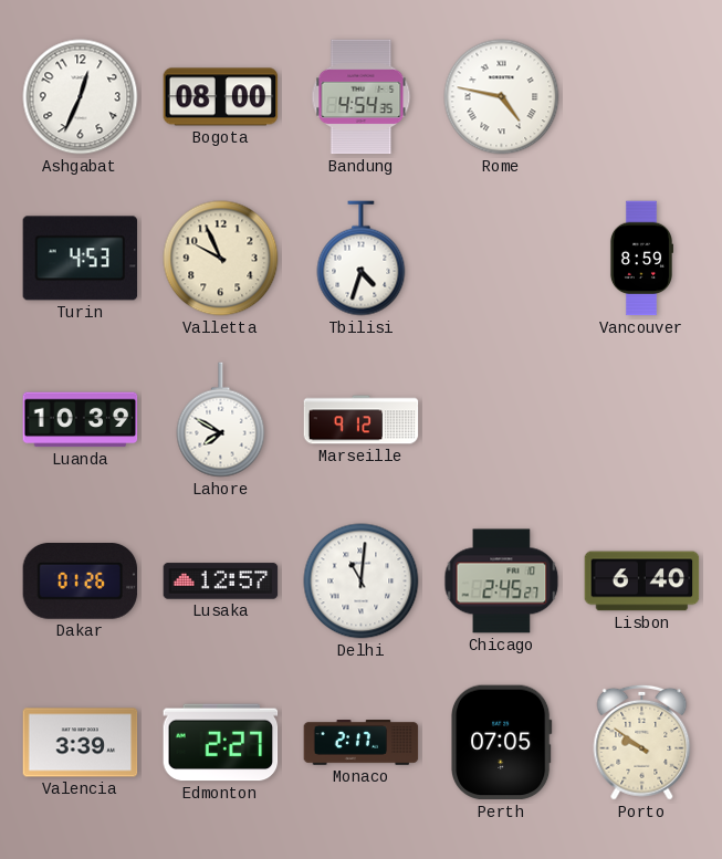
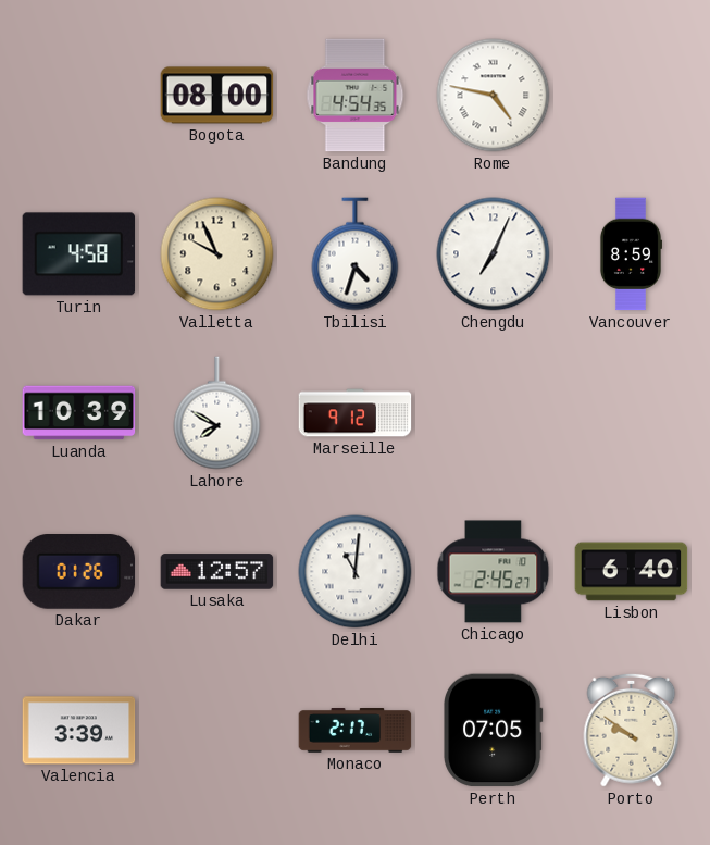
Ashgabat: 12:34 -> none (81, 97)
Turin: 4:53 -> 4:58 (79, 254)
Chengdu: none -> 7:04 (494, 254)
Edmonton: 2:27 -> none (221, 743)
